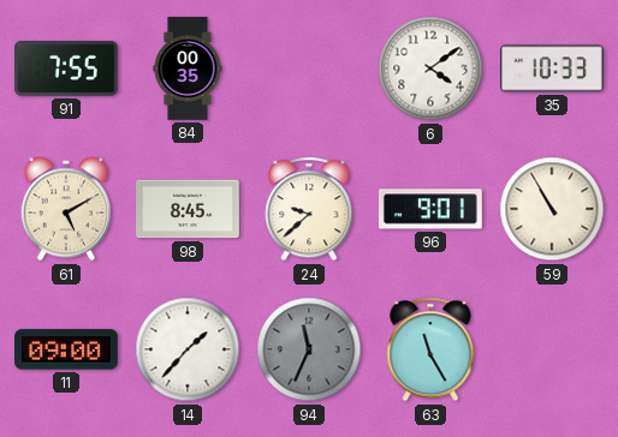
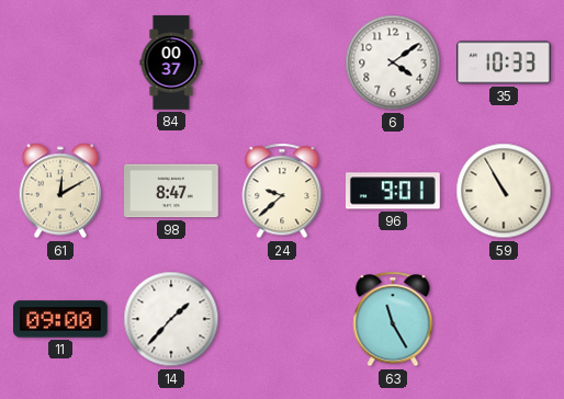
91: 7:55 -> none (67, 70)
84: 00:35 -> 00:37 (171, 62)
61: 5:10 -> 12:10 (59, 191)
98: 8:45 -> 8:47 (172, 191)
94: 11:34 -> none (309, 349)
